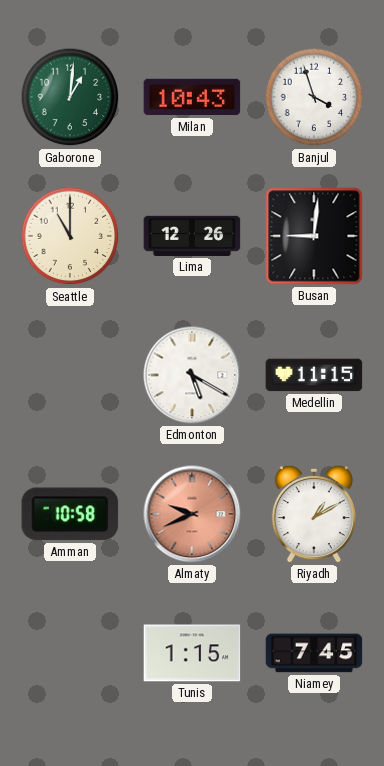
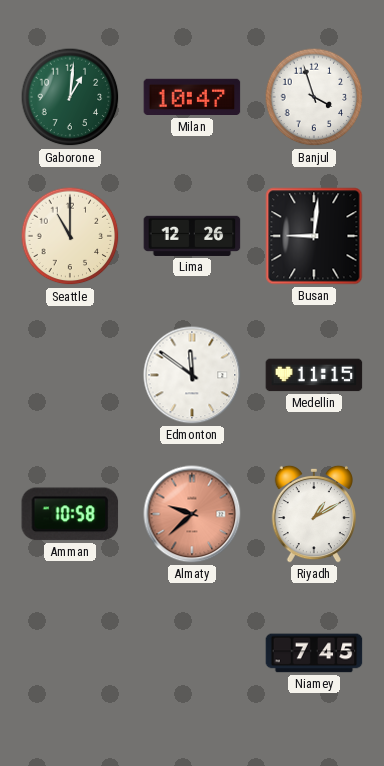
Milan: 10:43 -> 10:47 (192, 97)
Edmonton: 5:20 -> 11:51 (192, 375)
Almaty: 9:41 -> 9:38 (192, 514)
Tunis: 1:15 -> none (192, 653)
